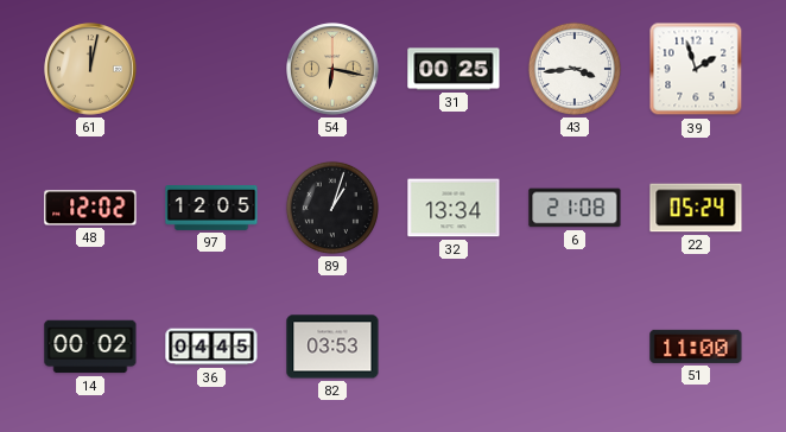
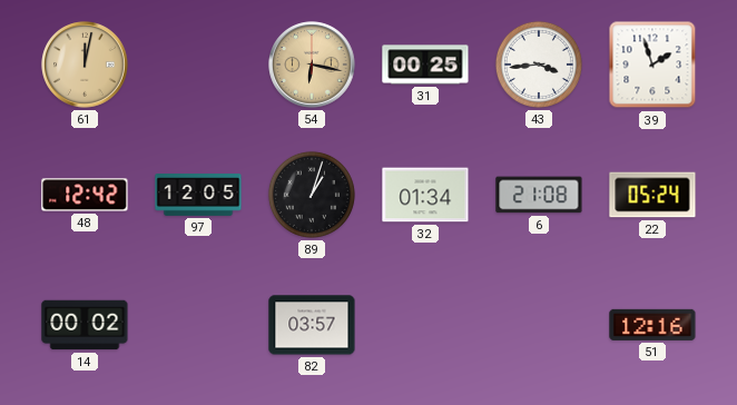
48: 12:02 -> 12:42 (85, 195)
32: 13:34 -> 01:34 (425, 195)
36: 04:45 -> none (211, 347)
82: 03:53 -> 03:57 (312, 325)
51: 11:00 -> 12:16 (652, 325)
